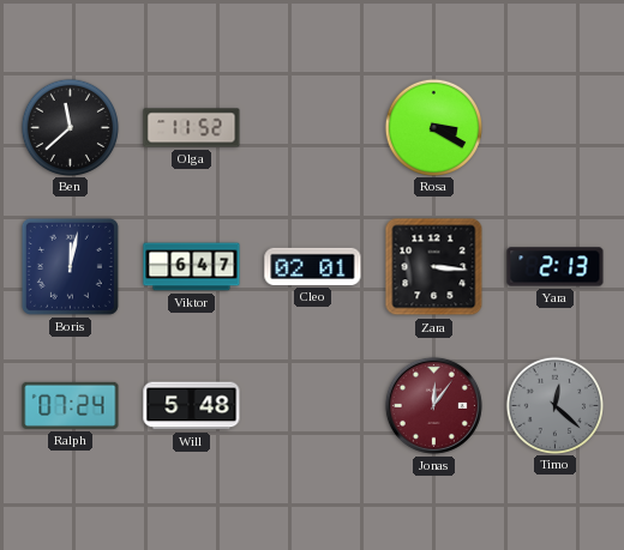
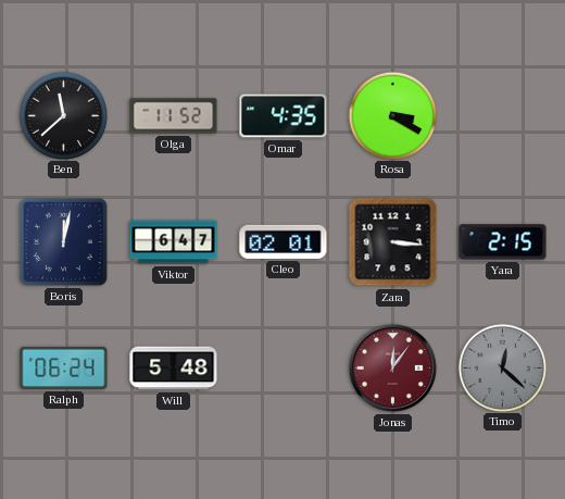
Omar: none -> 4:35 (284, 116)
Yara: 2:13 -> 2:15 (503, 242)
Ralph: 07:24 -> 06:24 (64, 367)
